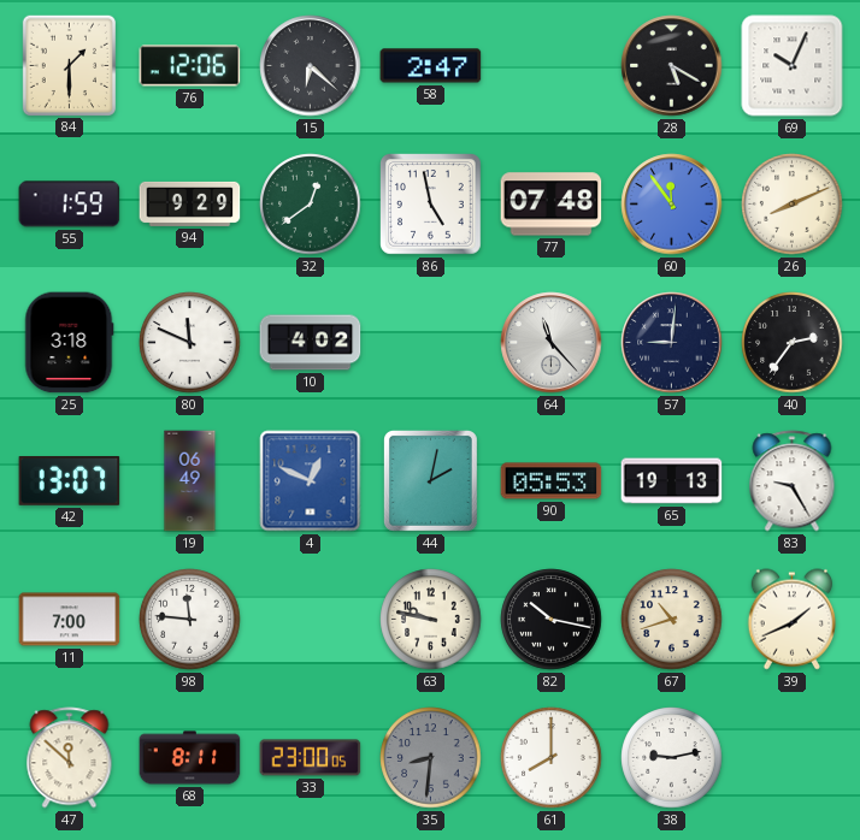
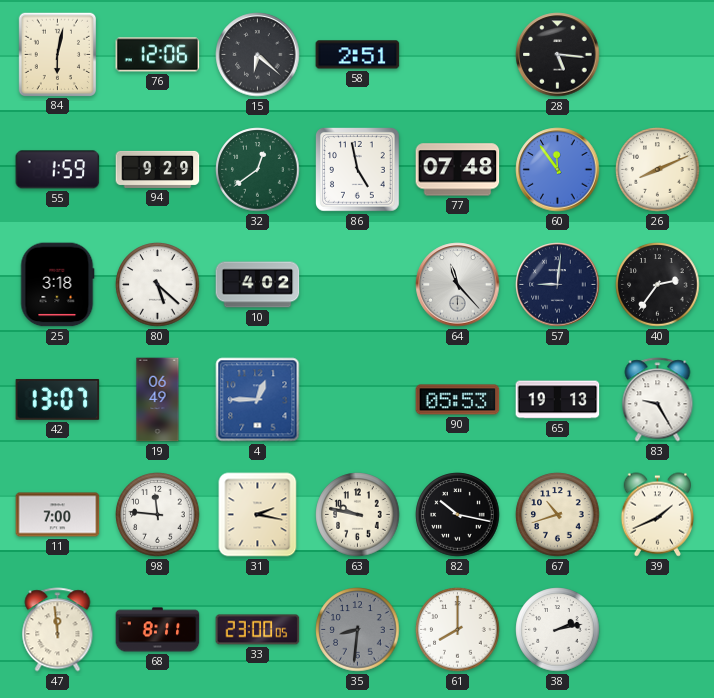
84: 1:30 -> 6:02 (57, 54)
58: 2:47 -> 2:51 (358, 55)
28: 5:20 -> 5:16 (558, 55)
69: 10:04 -> none (793, 66)
80: 11:49 -> 5:22 (158, 285)
4: 12:49 -> 12:45 (258, 400)
44: 2:02 -> none (431, 481)
31: none -> 2:17 (258, 515)
47: 11:52 -> 11:59 (58, 630)
38: 9:13 -> 2:13 (558, 630)
